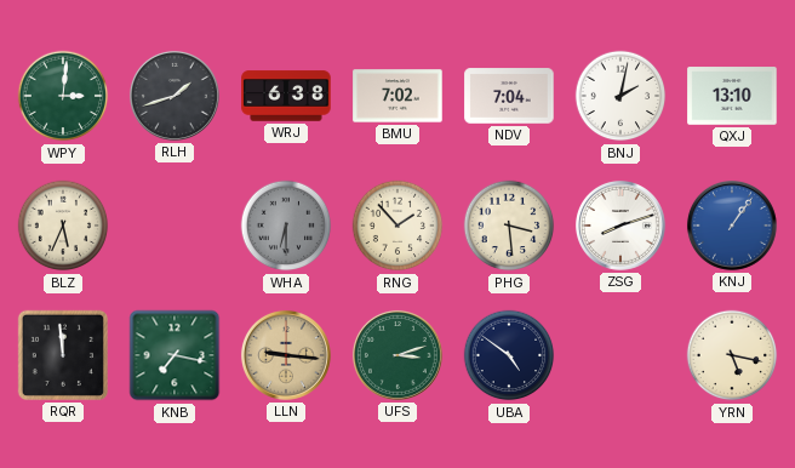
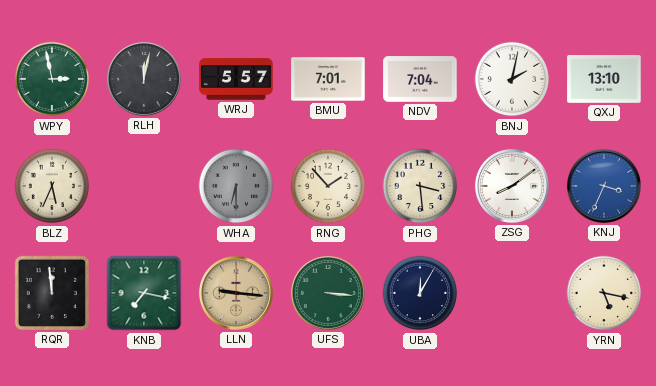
WPY: 3:01 -> 2:58 (52, 79)
RLH: 1:42 -> 12:02 (144, 79)
WRJ: 6:38 -> 5:57 (236, 79)
BMU: 7:02 -> 7:01 (328, 79)
ZSG: 8:12 -> 8:09 (512, 186)
KNJ: 1:06 -> 3:34 (604, 186)
UFS: 3:12 -> 3:16 (328, 293)
UBA: 4:51 -> 12:05 (420, 293)
